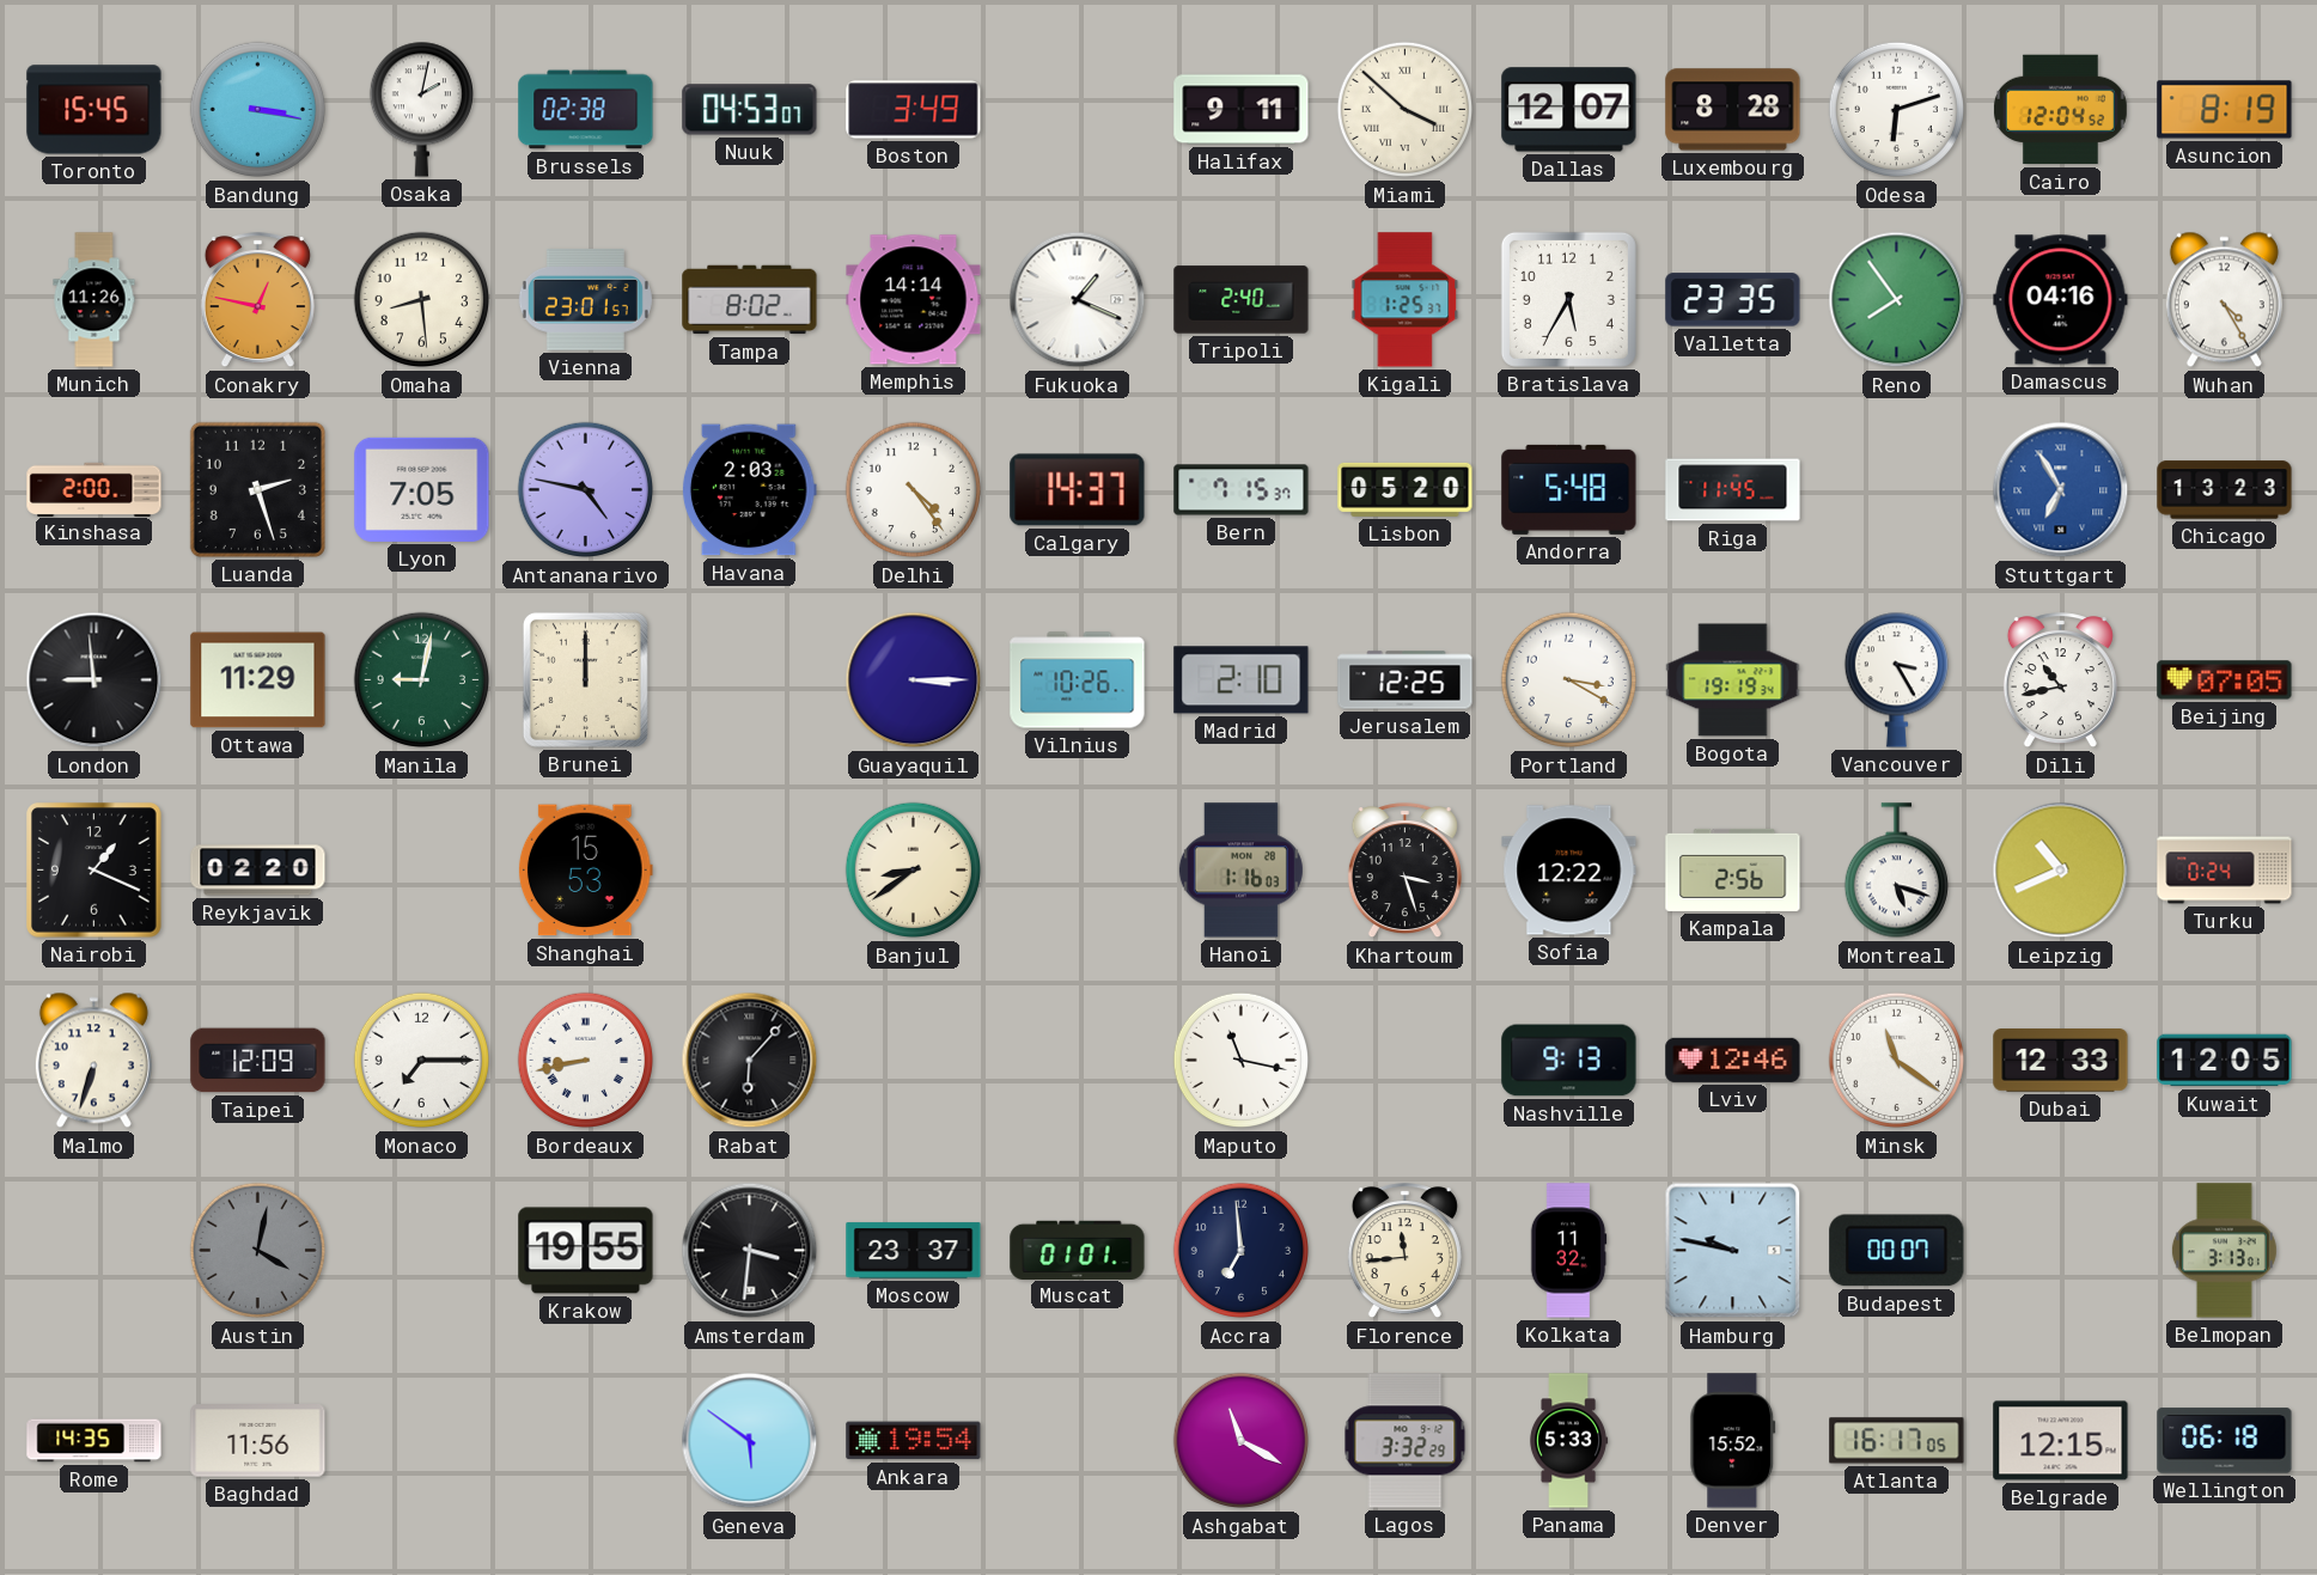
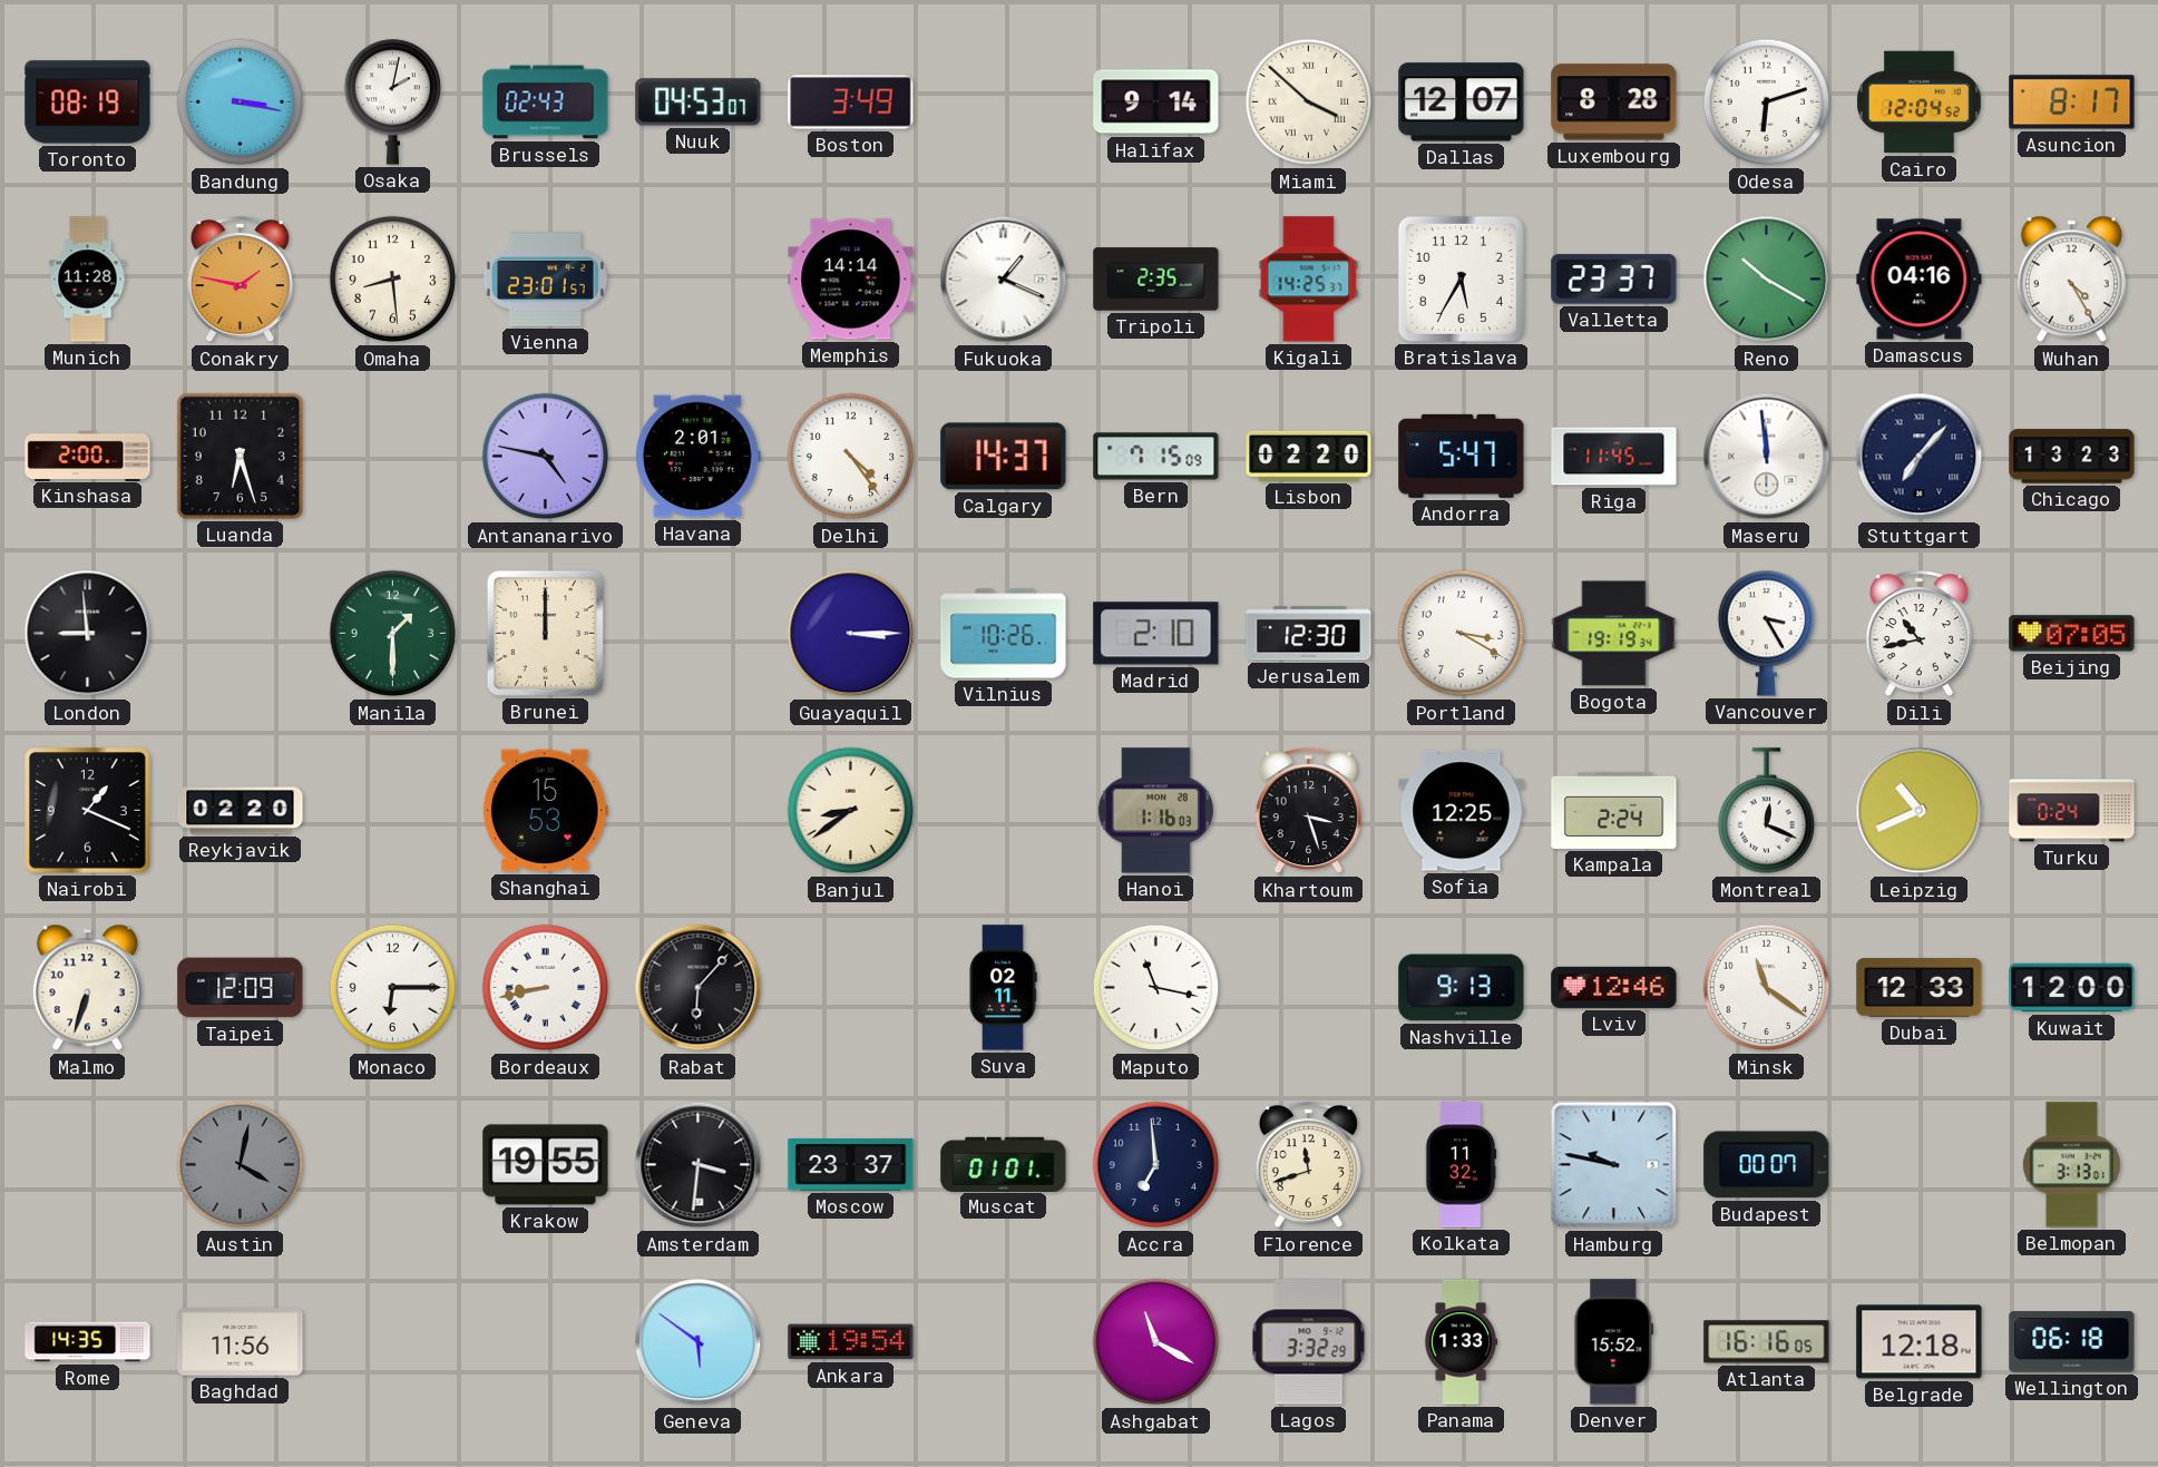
Toronto: 15:45 -> 08:19 (88, 102)
Brussels: 02:38 -> 02:43 (546, 102)
Halifax: 9:11 -> 9:14 (1156, 102)
Asuncion: 8:19 -> 8:17 (2072, 102)
Munich: 11:26 -> 11:28 (88, 280)
Conakry: 12:47 -> 1:47 (240, 280)
Tampa: 8:02 -> none (750, 300)
Tripoli: 2:40 -> 2:35 (1156, 280)
Kigali: 1:25 -> 14:25 (1309, 280)
Valletta: 23:35 -> 23:37 (1614, 280)
Reno: 7:54 -> 10:20 (1767, 280)
Luanda: 2:27 -> 6:27 (240, 456)
Lyon: 7:05 -> none (422, 489)
Havana: 2:03 -> 2:01 (697, 457)
Bern: 7:15:37 -> 7:15:09 (1156, 457)
Lisbon: 05:20 -> 02:20 (1309, 456)
Andorra: 5:48 -> 5:47 (1462, 456)
Maseru: none -> 11:59 (1767, 457)
Stuttgart: 6:55 -> 7:07 (1920, 457)
Stuttgart dial: blue -> navy (1920, 457)
Ottawa: 11:29 -> none (258, 680)
Manila: 9:02 -> 1:30 (393, 634)
Jerusalem: 12:25 -> 12:30 (1309, 634)
Sofia: 12:22 -> 12:25 (1462, 811)
Kampala: 2:56 -> 2:24 (1614, 810)
Montreal: 5:18 -> 12:19 (1766, 811)
Monaco: 7:15 -> 6:15 (393, 988)
Suva: none -> 02:11 (1003, 988)
Kuwait: 12:05 -> 12:00 (2072, 988)
Florence: 11:44 -> 11:42 (1308, 1165)
Panama: 5:33 -> 1:33 (1461, 1342)
Atlanta: 16:17 -> 16:16 (1767, 1342)
Belgrade: 12:15 -> 12:18 (1920, 1342)
